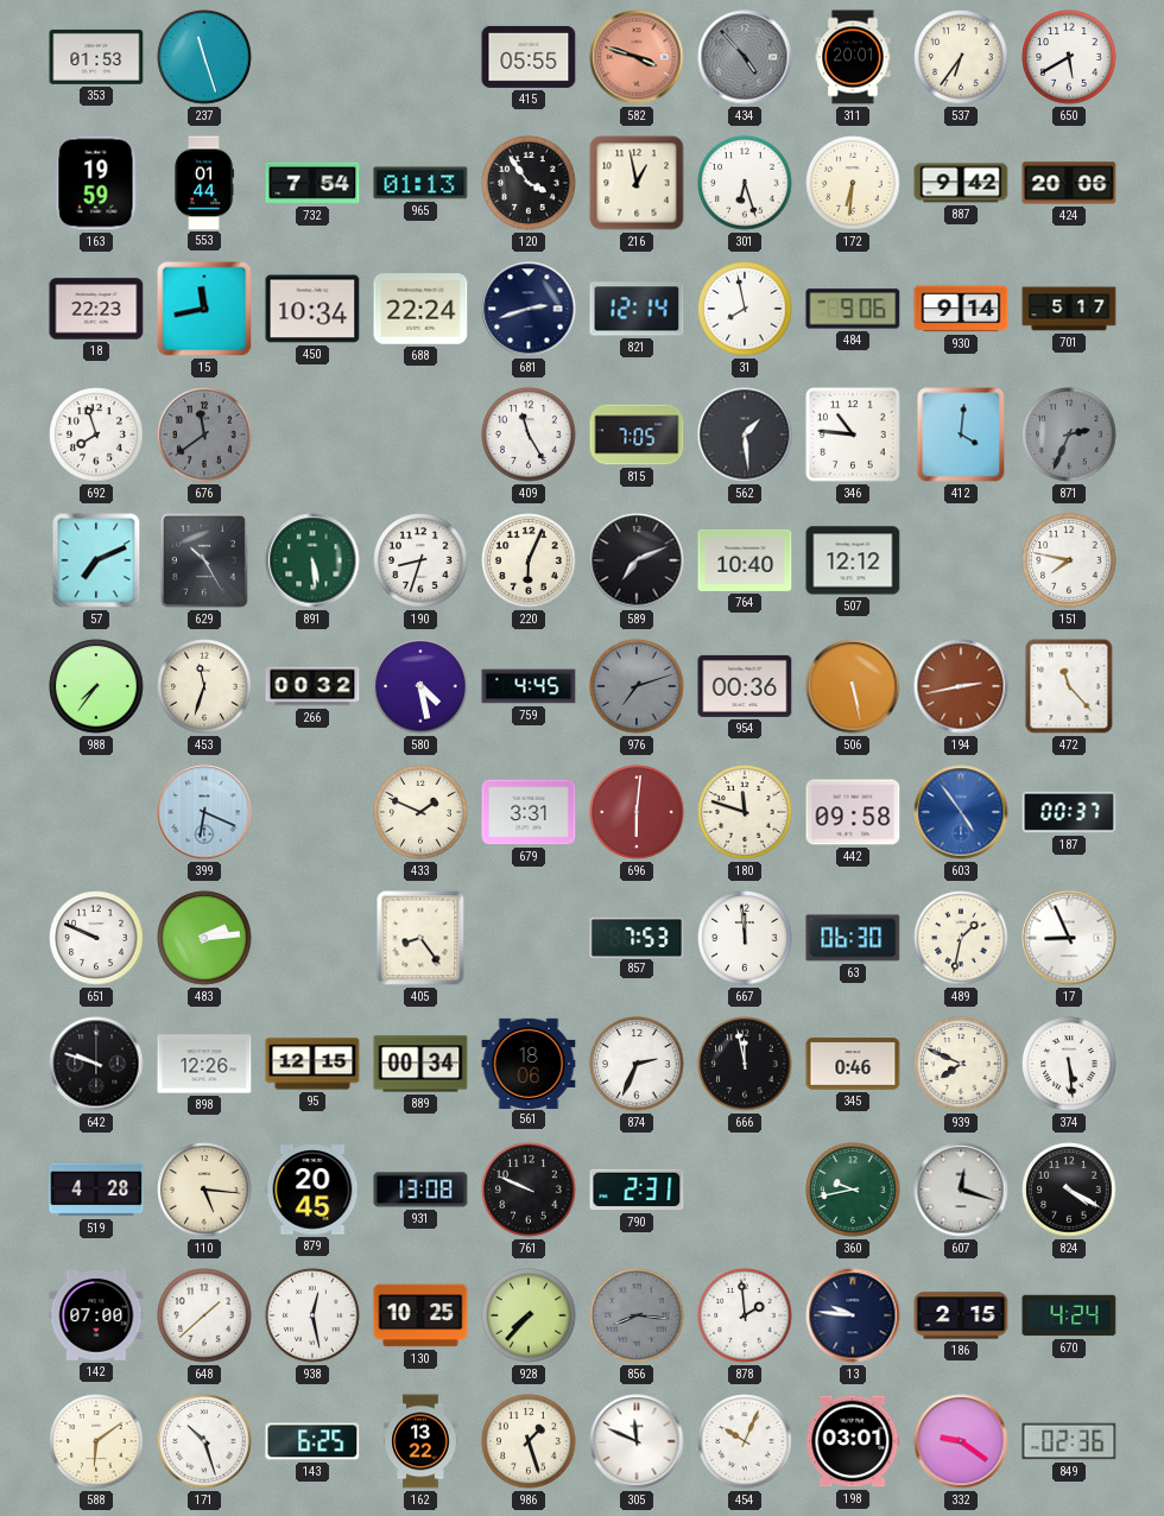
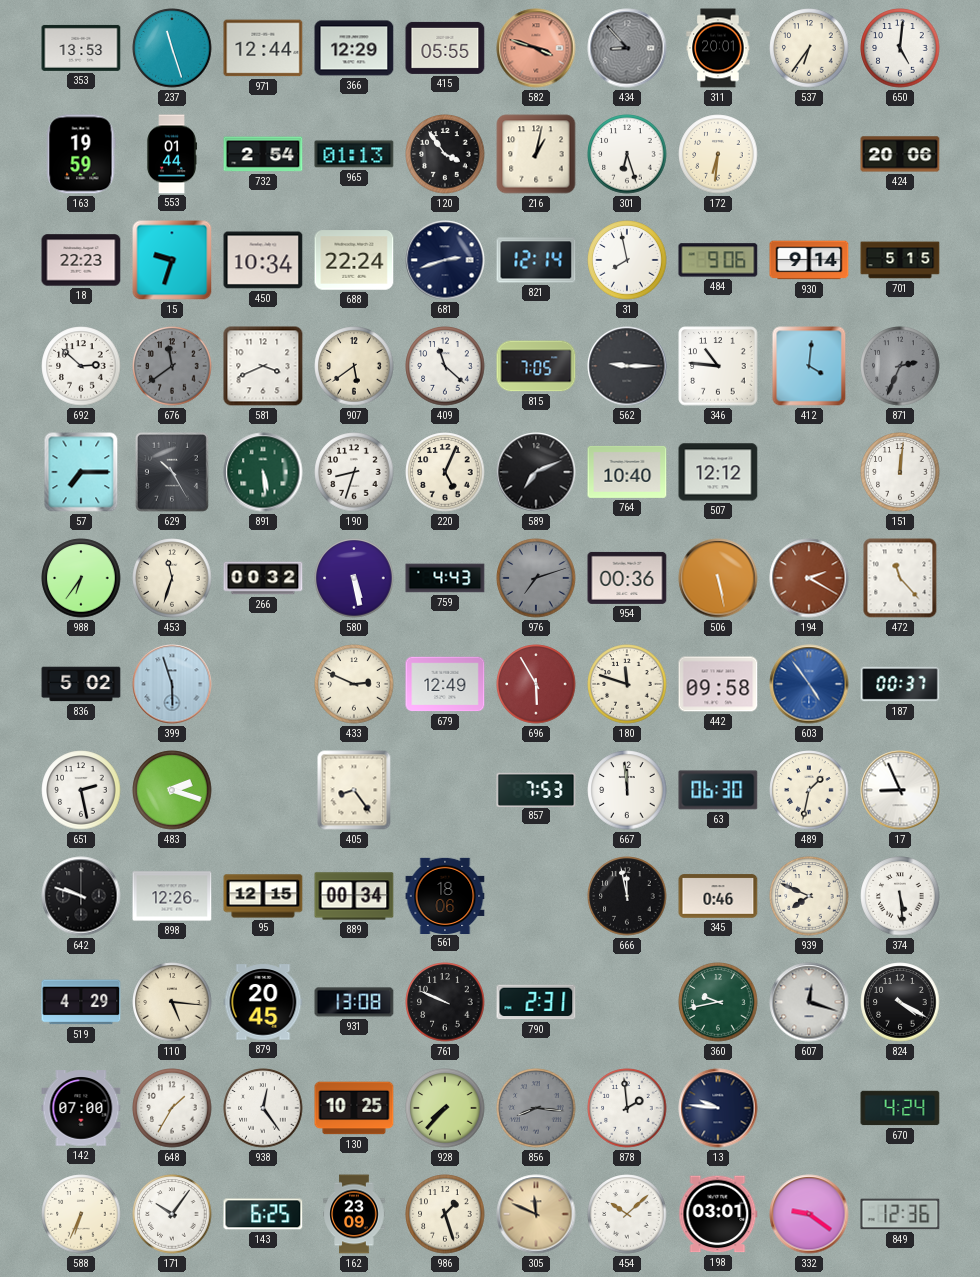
353: 01:53 -> 13:53 (81, 48)
971: none -> 12:44 (263, 48)
366: none -> 12:29 (354, 48)
434: 4:53 -> 8:53 (627, 48)
650: 5:40 -> 5:01 (900, 48)
732: 7:54 -> 2:54 (263, 154)
216: 12:58 -> 1:02 (536, 154)
887: 9:42 -> none (961, 183)
15: 11:43 -> 9:33 (172, 260)
701: 5:17 -> 5:15 (900, 260)
692: 7:57 -> 2:52 (81, 366)
581: none -> 3:41 (263, 366)
907: none -> 5:39 (354, 366)
409: 11:25 -> 11:22 (445, 366)
562: 1:29 -> 9:15 (627, 366)
57: 7:11 -> 7:15 (81, 472)
220: 6:04 -> 5:04 (445, 472)
151: 7:47 -> 12:01 (900, 472)
988: 7:36 -> 6:36 (81, 578)
580: 4:28 -> 5:28 (354, 578)
759: 4:45 -> 4:43 (445, 578)
194: 2:43 -> 2:20 (809, 578)
836: none -> 5:02 (81, 684)
399: 6:19 -> 5:57 (172, 684)
433: 1:49 -> 2:49 (354, 684)
679: 3:31 -> 12:49 (445, 684)
696: 6:01 -> 5:55 (536, 684)
651: 9:49 -> 2:28 (81, 790)
483: 2:14 -> 2:18 (172, 790)
874: 2:34 -> none (637, 1064)
519: 4:28 -> 4:29 (81, 1002)
648: 1:38 -> 1:35 (172, 1108)
938: 12:28 -> 12:24 (263, 1108)
186: 2:15 -> none (961, 1315)
588: 6:09 -> 6:34 (81, 1214)
171: 10:27 -> 10:06 (172, 1214)
162: 13:22 -> 23:09 (354, 1214)
305 dial: white -> champagne (536, 1214)
454: 10:04 -> 10:08 (627, 1214)
849: 02:36 -> 12:36 (900, 1214)
